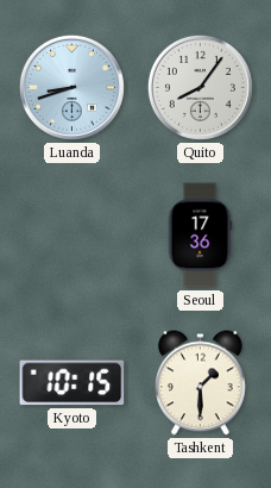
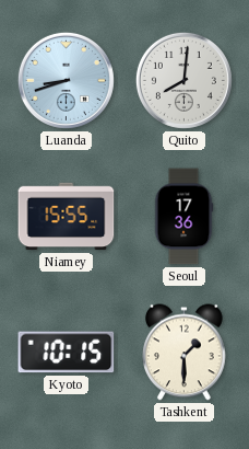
Quito: 8:06 -> 8:01 (183, 80)
Niamey: none -> 15:55 (67, 217)
